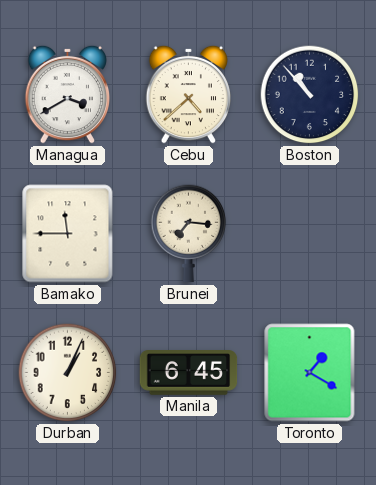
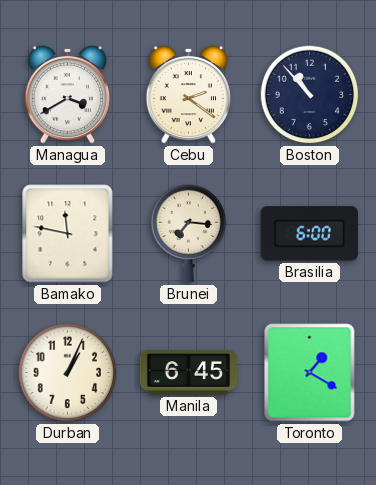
Cebu: 4:38 -> 2:21 (188, 94)
Bamako: 11:45 -> 11:47 (68, 234)
Brasilia: none -> 6:00 (309, 234)
